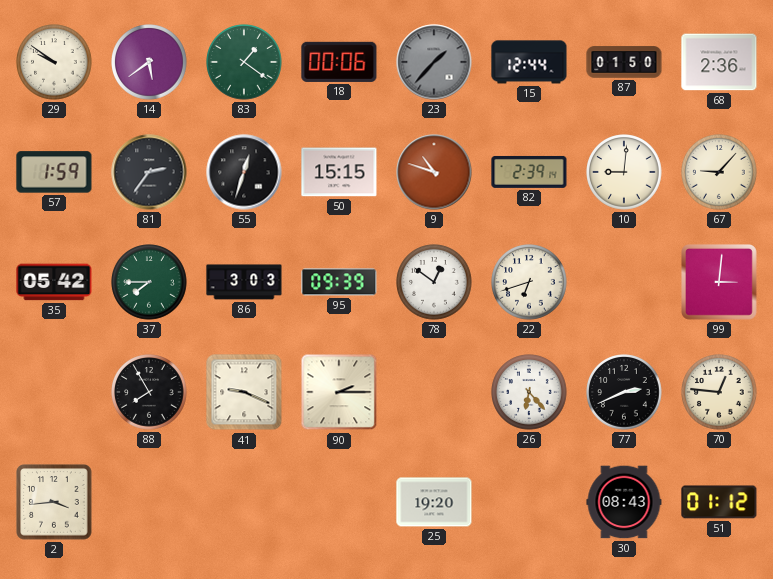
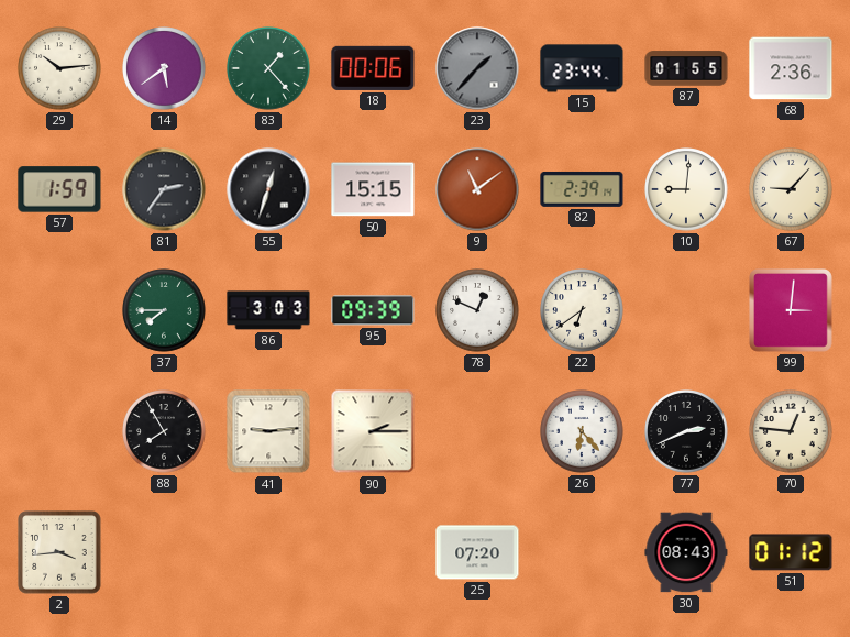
29: 9:51 -> 10:14 (59, 68)
83: 1:21 -> 1:23 (268, 68)
15: 12:44 -> 23:44 (582, 68)
87: 01:50 -> 01:55 (686, 68)
9: 10:48 -> 11:09 (477, 189)
35: 05:42 -> none (54, 282)
78: 12:51 -> 12:49 (477, 310)
22: 6:42 -> 6:39 (582, 310)
41: 9:19 -> 9:14 (268, 431)
25: 19:20 -> 07:20 (477, 552)
